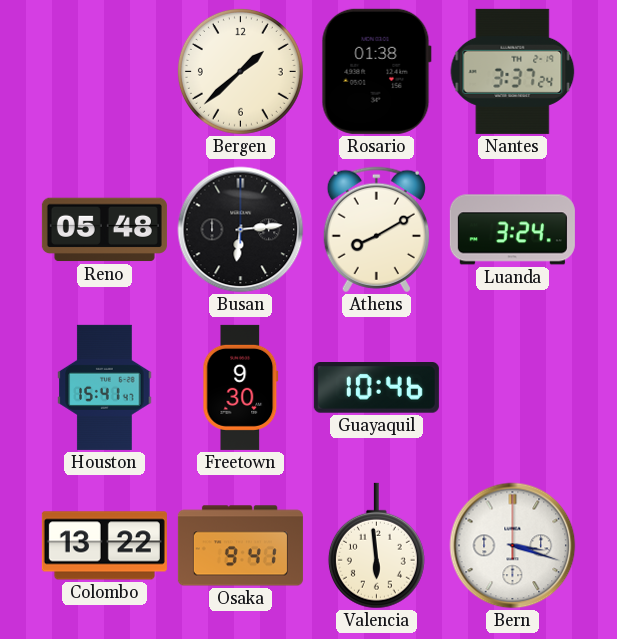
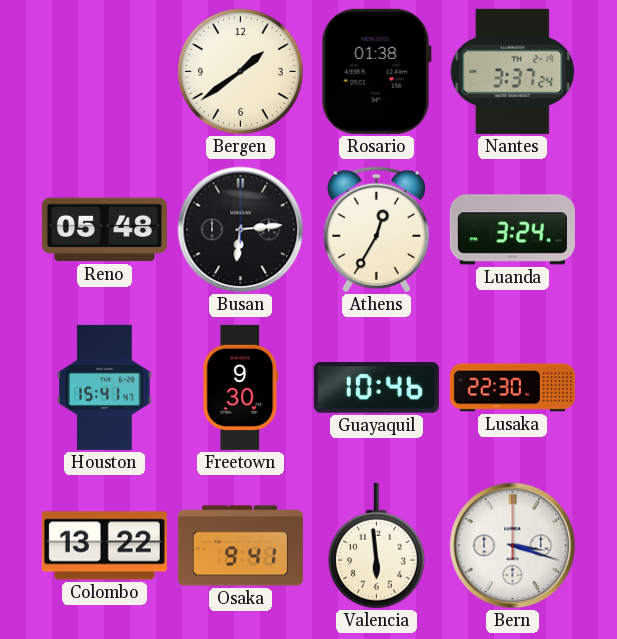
Bergen: 1:38 -> 1:39 (240, 71)
Athens: 8:10 -> 12:35 (376, 230)
Lusaka: none -> 22:30 (512, 388)
